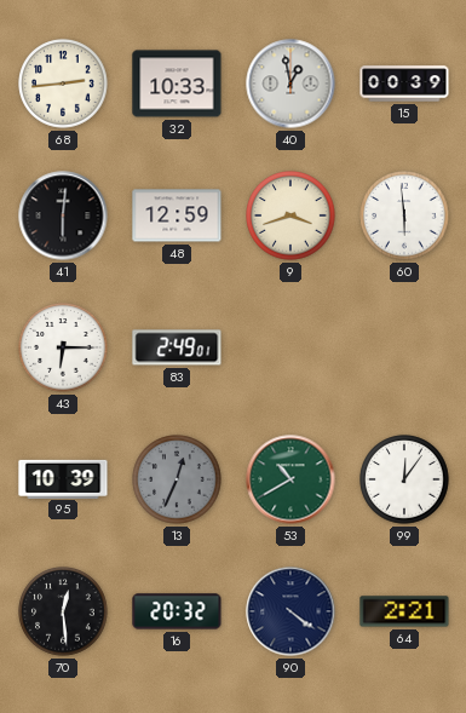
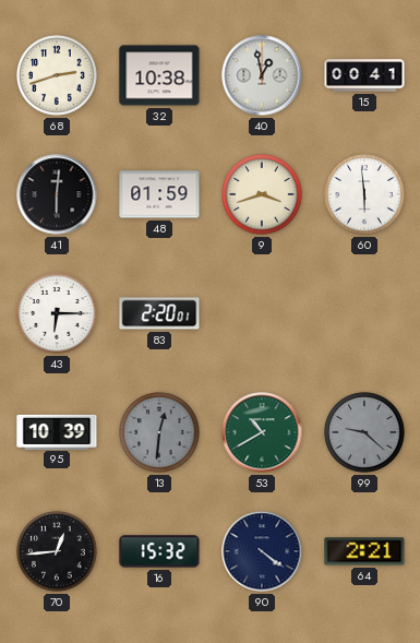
68: 2:44 -> 2:42 (57, 75)
32: 10:33 -> 10:38 (159, 75)
15: 00:39 -> 00:41 (364, 75)
48: 12:59 -> 01:59 (159, 194)
83: 2:49 -> 2:20 (159, 313)
13: 12:34 -> 12:31 (159, 432)
99: 12:06 -> 9:22 (364, 432)
99 dial: white -> grey (364, 432)
70: 12:29 -> 12:44 (57, 551)
16: 20:32 -> 15:32 (159, 551)
